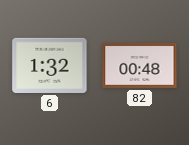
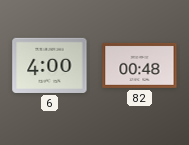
6: 1:32 -> 4:00 (50, 65)
